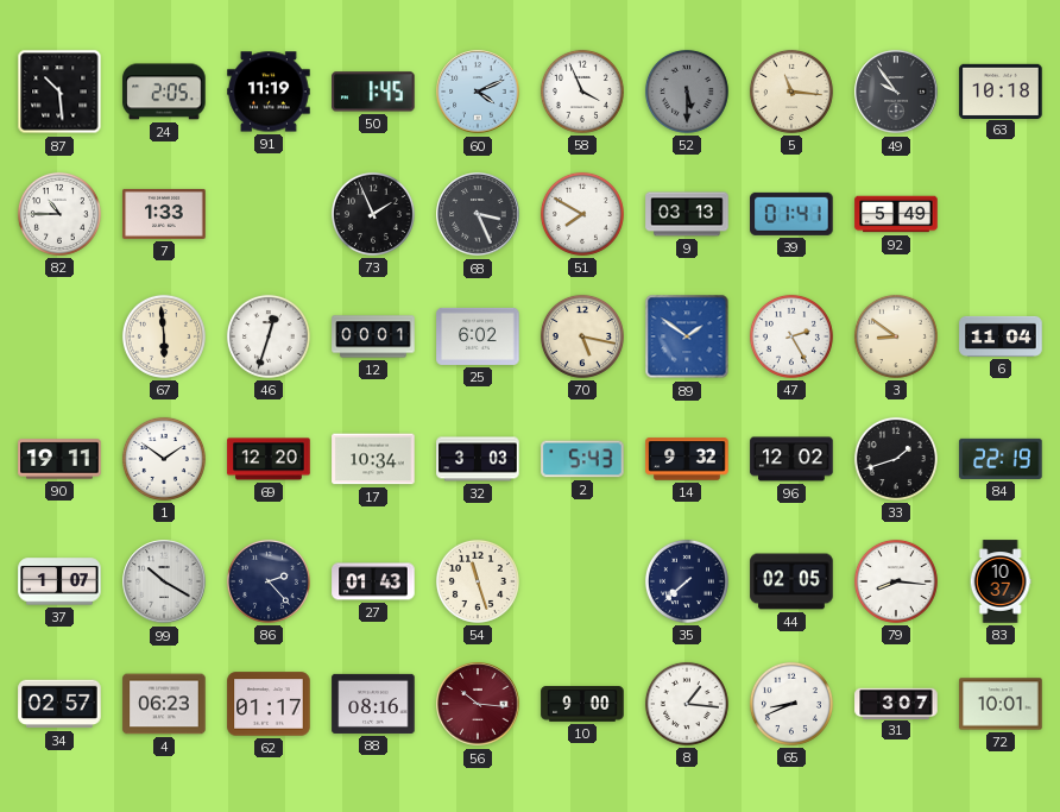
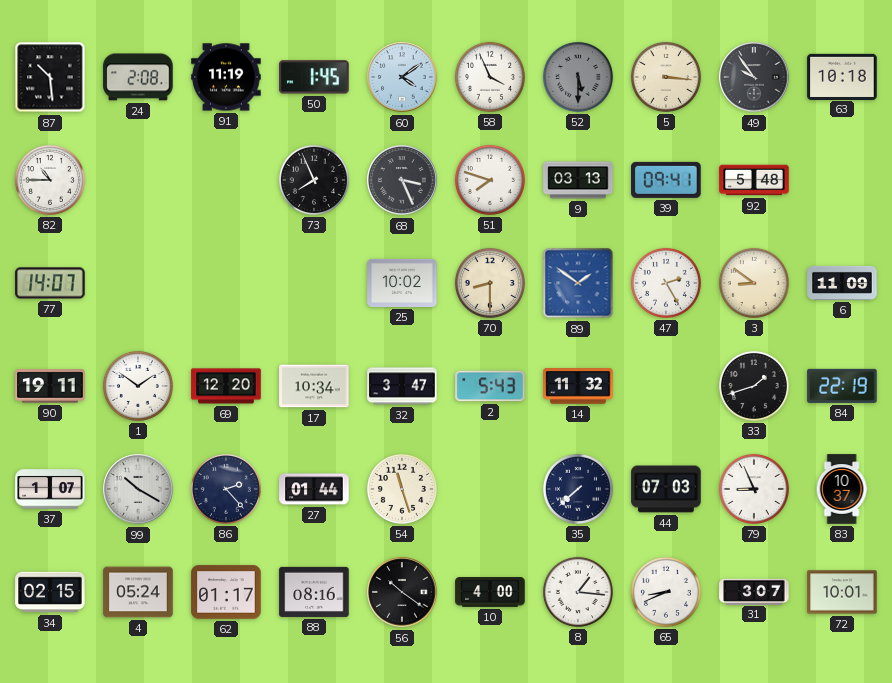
24: 2:05 -> 2:08 (138, 77)
60: 4:11 -> 4:09 (402, 77)
5: 11:16 -> 3:16 (666, 77)
7: 1:33 -> none (164, 214)
73: 1:56 -> 7:56 (314, 180)
51: 7:50 -> 7:48 (490, 180)
39: 01:41 -> 09:41 (666, 180)
92: 5:49 -> 5:48 (754, 180)
77: none -> 14:07 (50, 283)
67: 5:59 -> none (164, 336)
46: 12:33 -> none (269, 336)
12: 00:01 -> none (373, 336)
25: 6:02 -> 10:02 (402, 283)
70: 5:17 -> 8:30 (490, 283)
6: 11:04 -> 11:09 (842, 283)
32: 3:03 -> 3:47 (402, 386)
14: 9:32 -> 11:32 (578, 386)
96: 12:02 -> none (791, 459)
27: 01:43 -> 01:44 (314, 489)
44: 02:05 -> 07:03 (666, 489)
79: 8:16 -> 8:56 (754, 489)
34: 02:57 -> 02:15 (50, 592)
4: 06:23 -> 05:24 (138, 592)
56: 10:16 -> 10:21 (402, 592)
56 dial: burgundy -> black (402, 592)
10: 9:00 -> 4:00 (490, 592)
